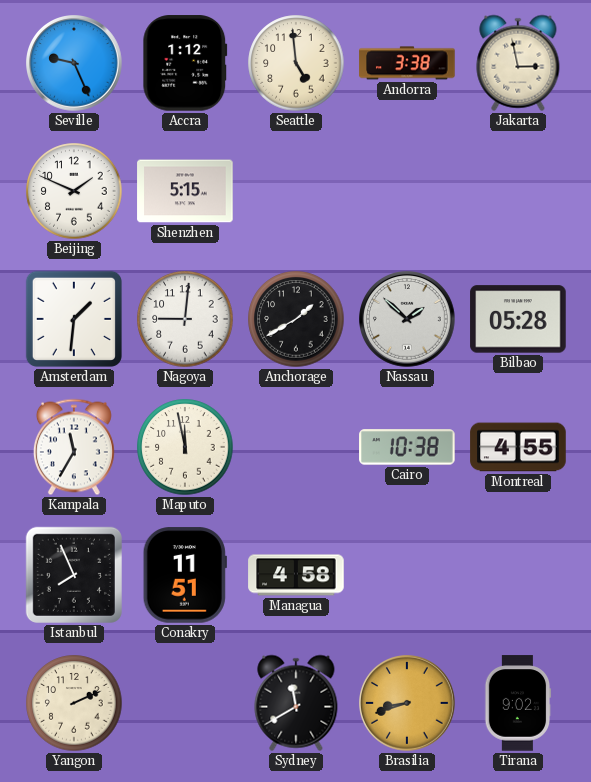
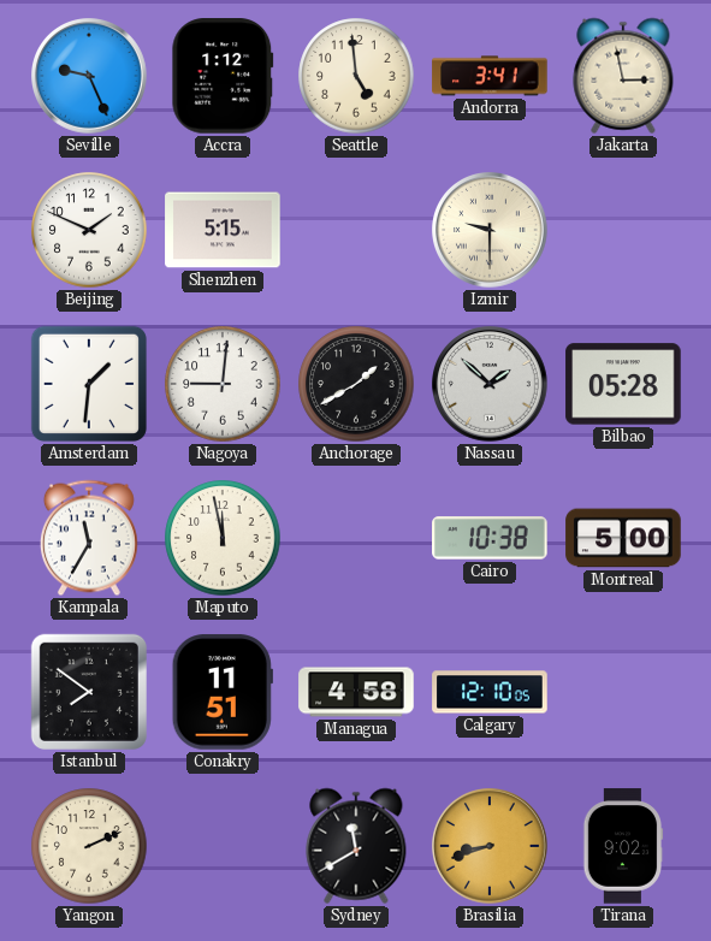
Andorra: 3:38 -> 3:41 (490, 76)
Izmir: none -> 9:30 (491, 231)
Montreal: 4:55 -> 5:00 (623, 538)
Istanbul: 7:56 -> 7:51 (89, 692)
Calgary: none -> 12:10 (490, 692)
